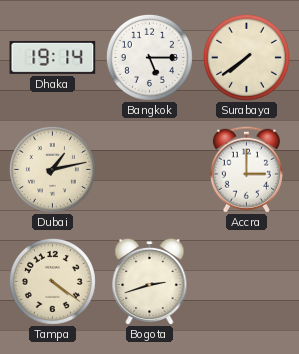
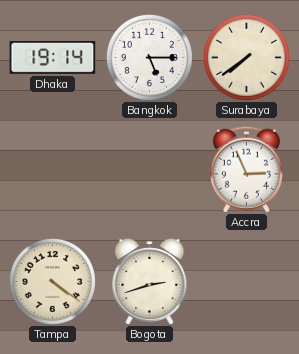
Dubai: 1:13 -> none (52, 169)
Accra: 3:00 -> 2:56 (246, 169)
